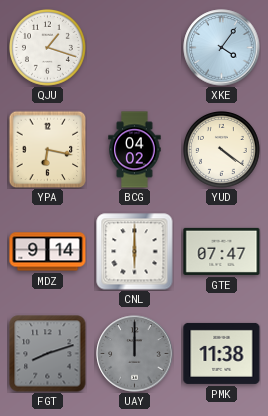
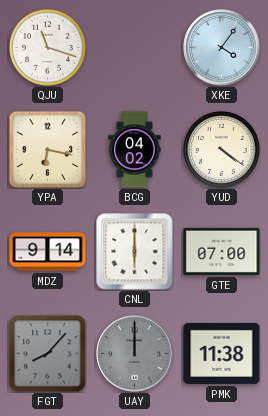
QJU: 1:18 -> 11:18 (48, 48)
GTE: 07:47 -> 07:00 (222, 251)
FGT: 8:12 -> 8:07 (48, 354)
